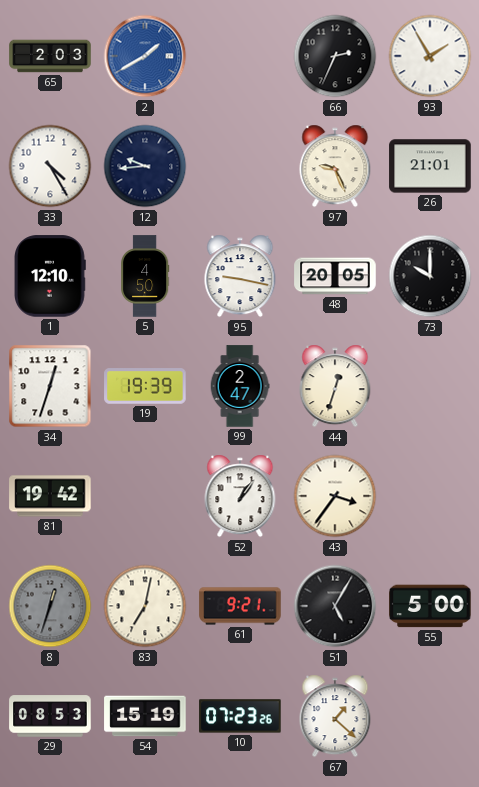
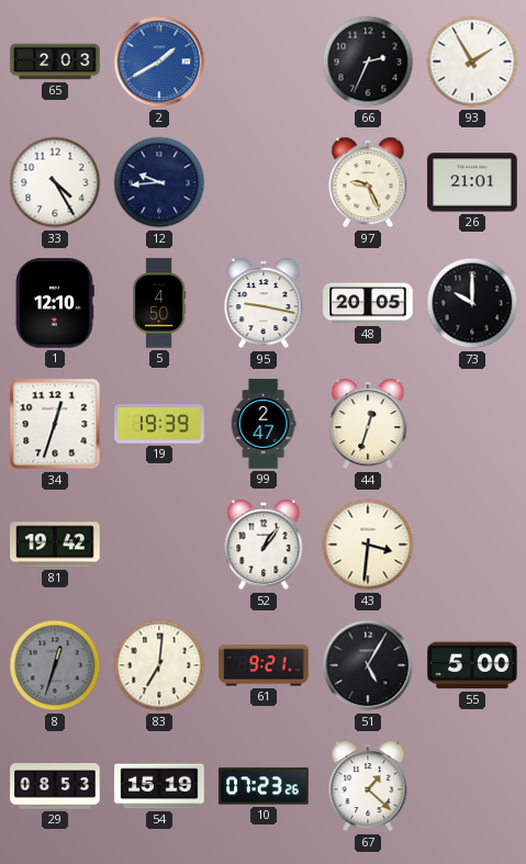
43: 3:36 -> 3:31 (368, 545)
83: 7:02 -> 7:01 (159, 665)
